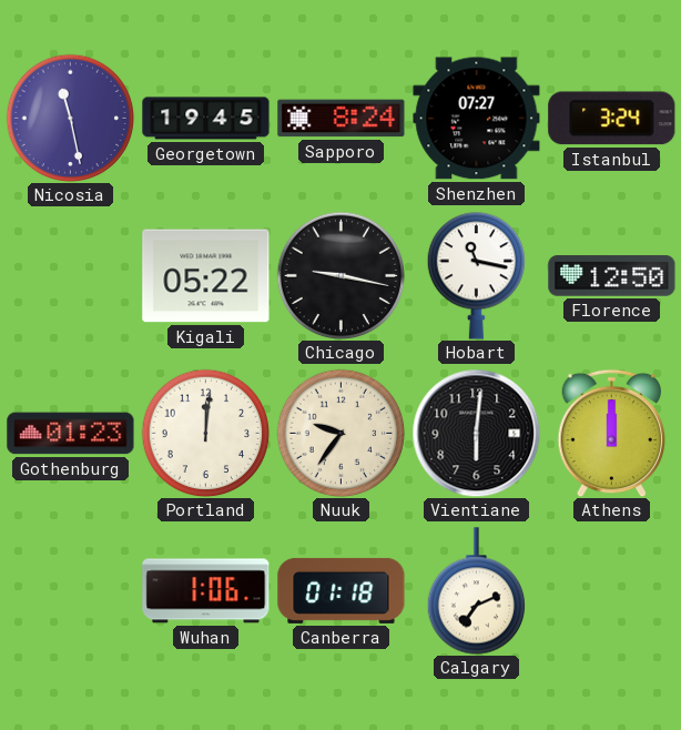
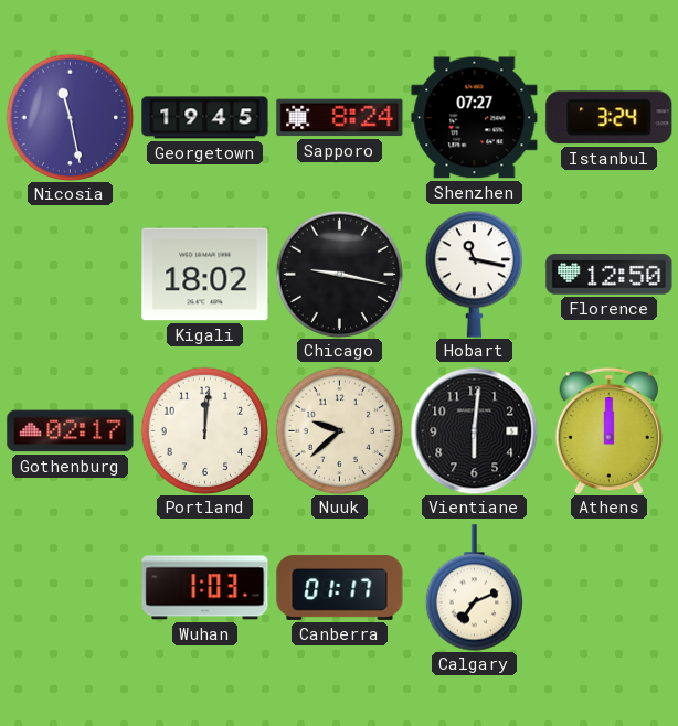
Kigali: 05:22 -> 18:02 (205, 275)
Gothenburg: 01:23 -> 02:17 (71, 431)
Nuuk: 9:36 -> 9:38 (339, 430)
Wuhan: 1:06 -> 1:03 (205, 588)
Canberra: 01:18 -> 01:17 (340, 587)
